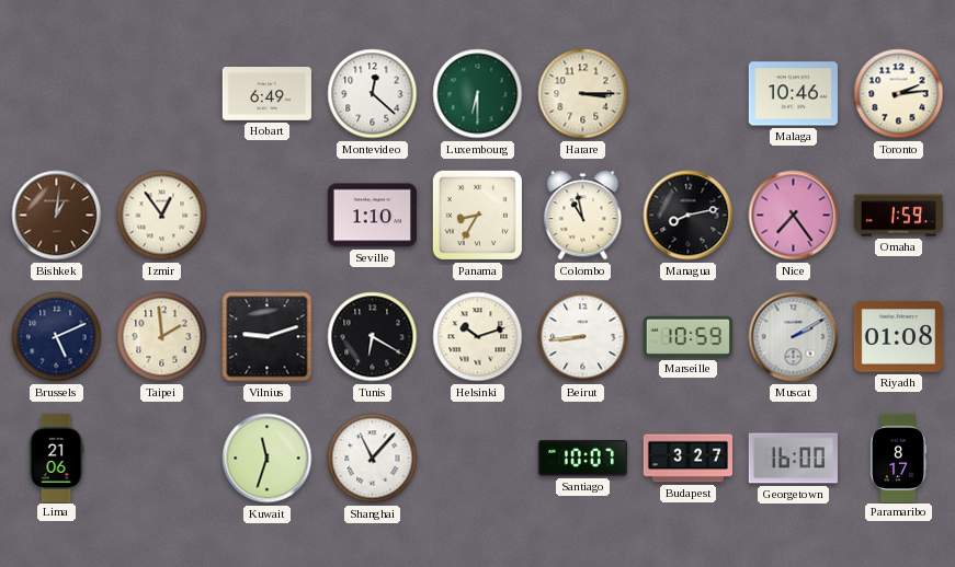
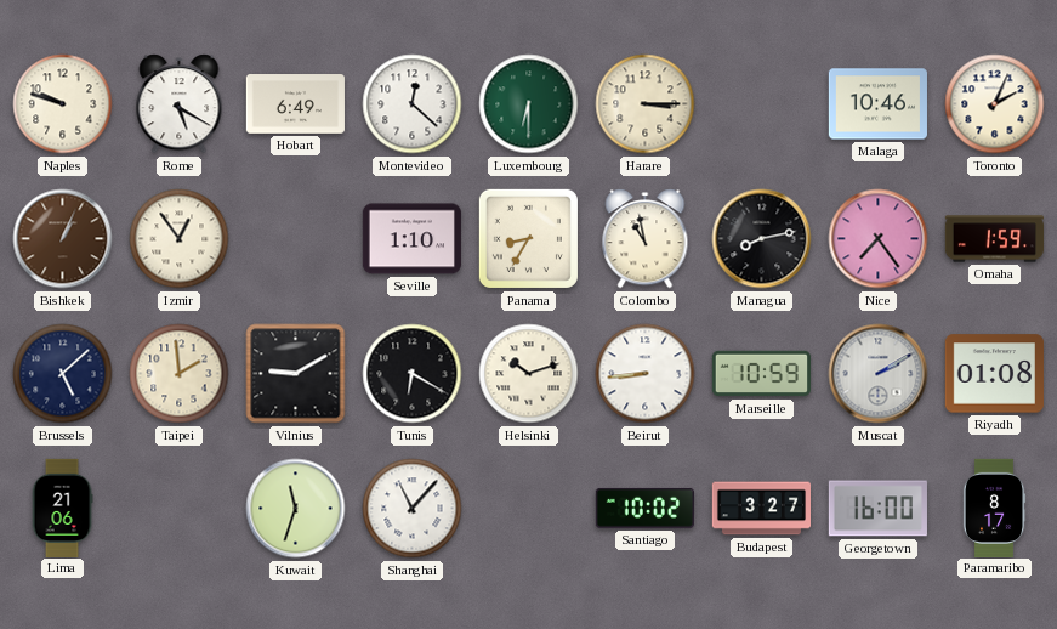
Naples: none -> 9:48 (63, 104)
Rome: none -> 5:20 (180, 104)
Toronto: 2:14 -> 2:04 (995, 104)
Bishkek: 1:01 -> 1:04 (63, 239)
Brussels: 5:11 -> 5:08 (63, 374)
Vilnius: 9:12 -> 9:10 (296, 374)
Santiago: 10:07 -> 10:02 (644, 508)
